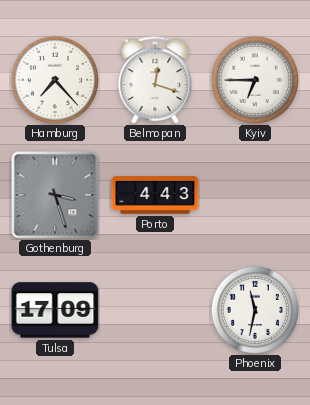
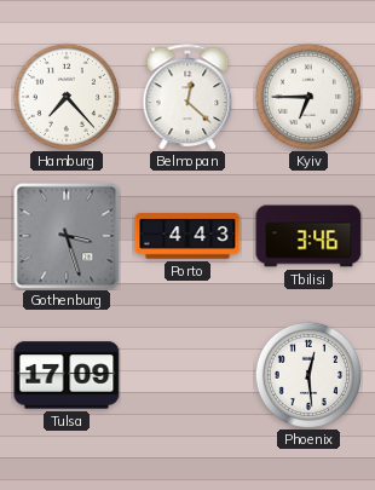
Belmopan: 12:18 -> 12:22 (187, 97)
Tbilisi: none -> 3:46 (308, 236)
Phoenix: 11:32 -> 12:29 (307, 374)
